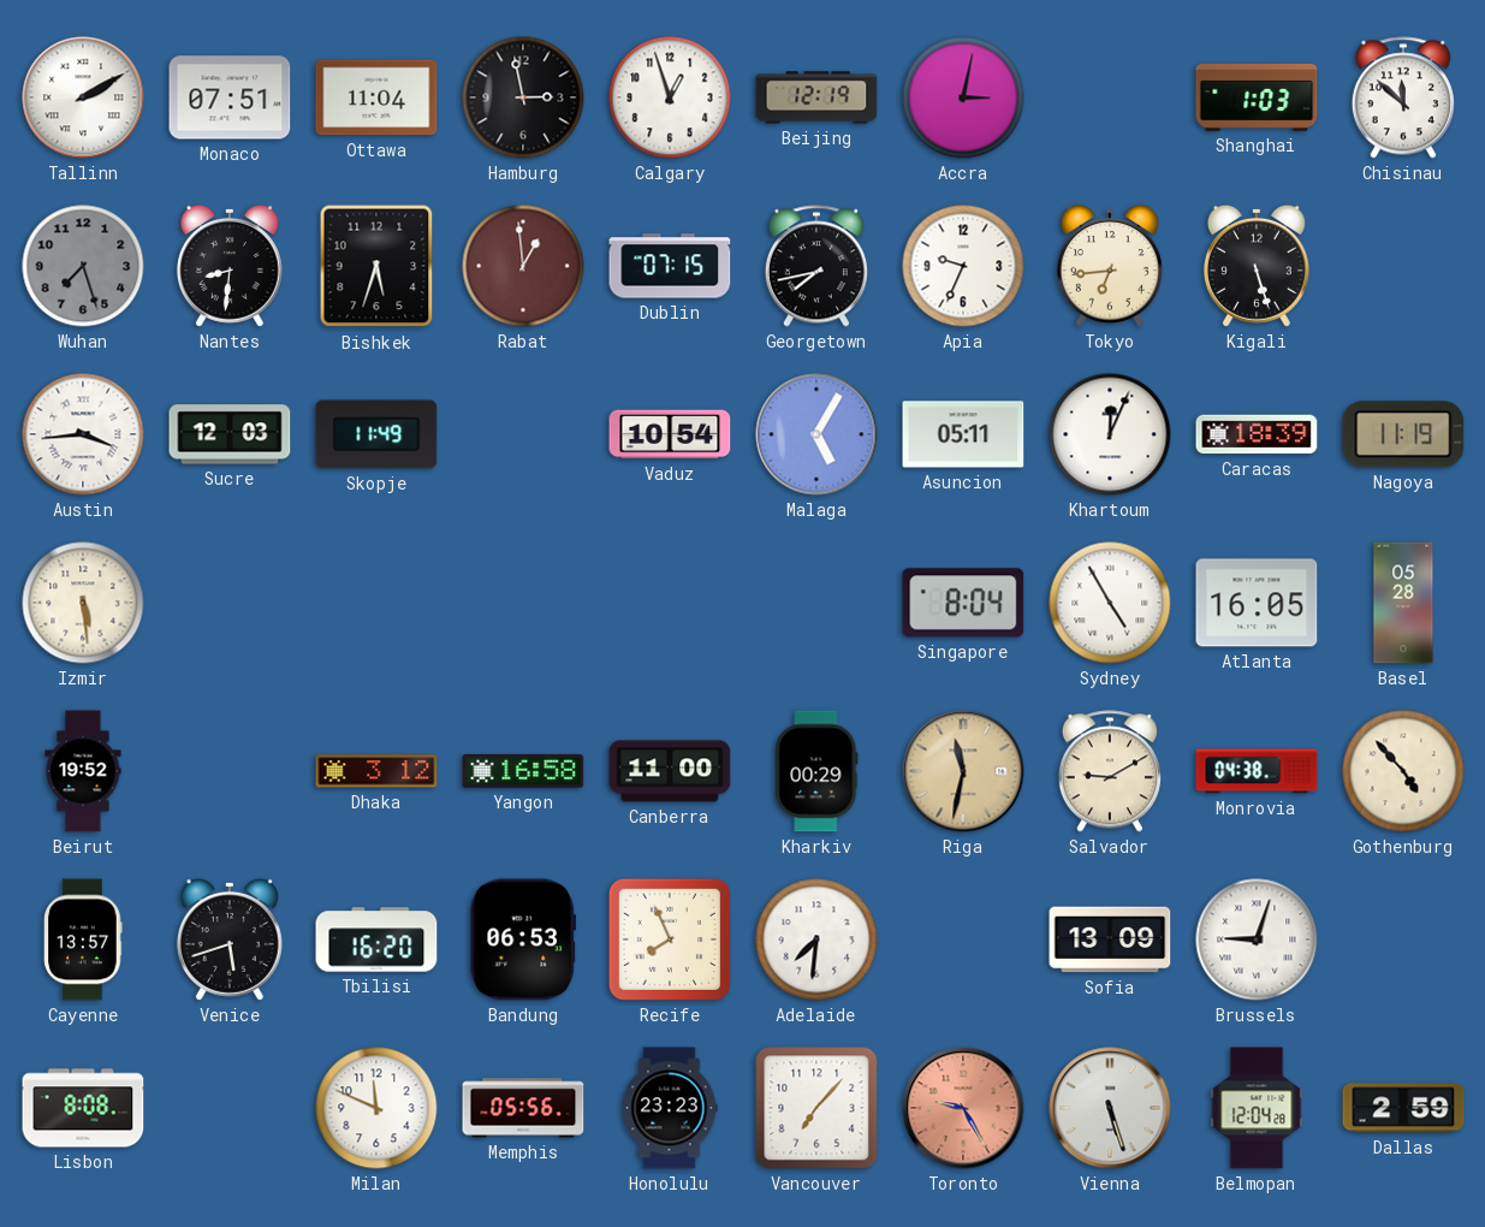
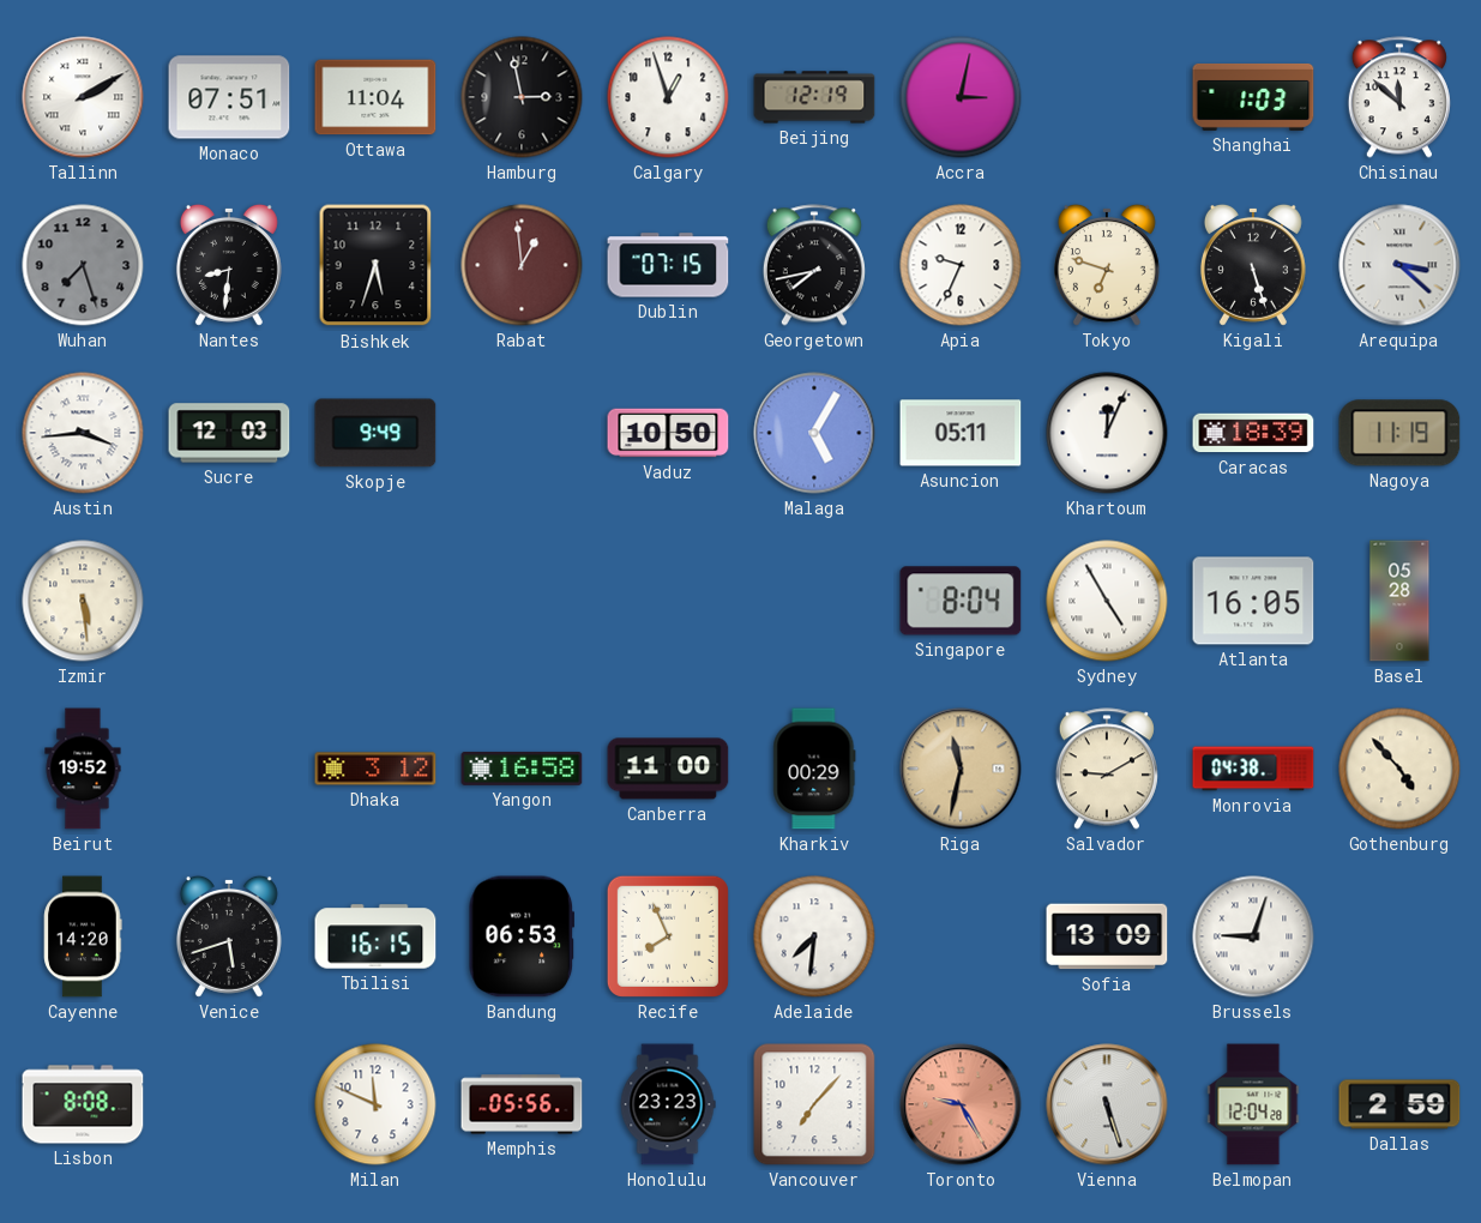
Tokyo: 6:44 -> 6:48 (1107, 265)
Arequipa: none -> 3:22 (1399, 265)
Skopje: 11:49 -> 9:49 (375, 433)
Vaduz: 10:54 -> 10:50 (668, 433)
Cayenne: 13:57 -> 14:20 (83, 936)
Tbilisi: 16:20 -> 16:15 (375, 936)
